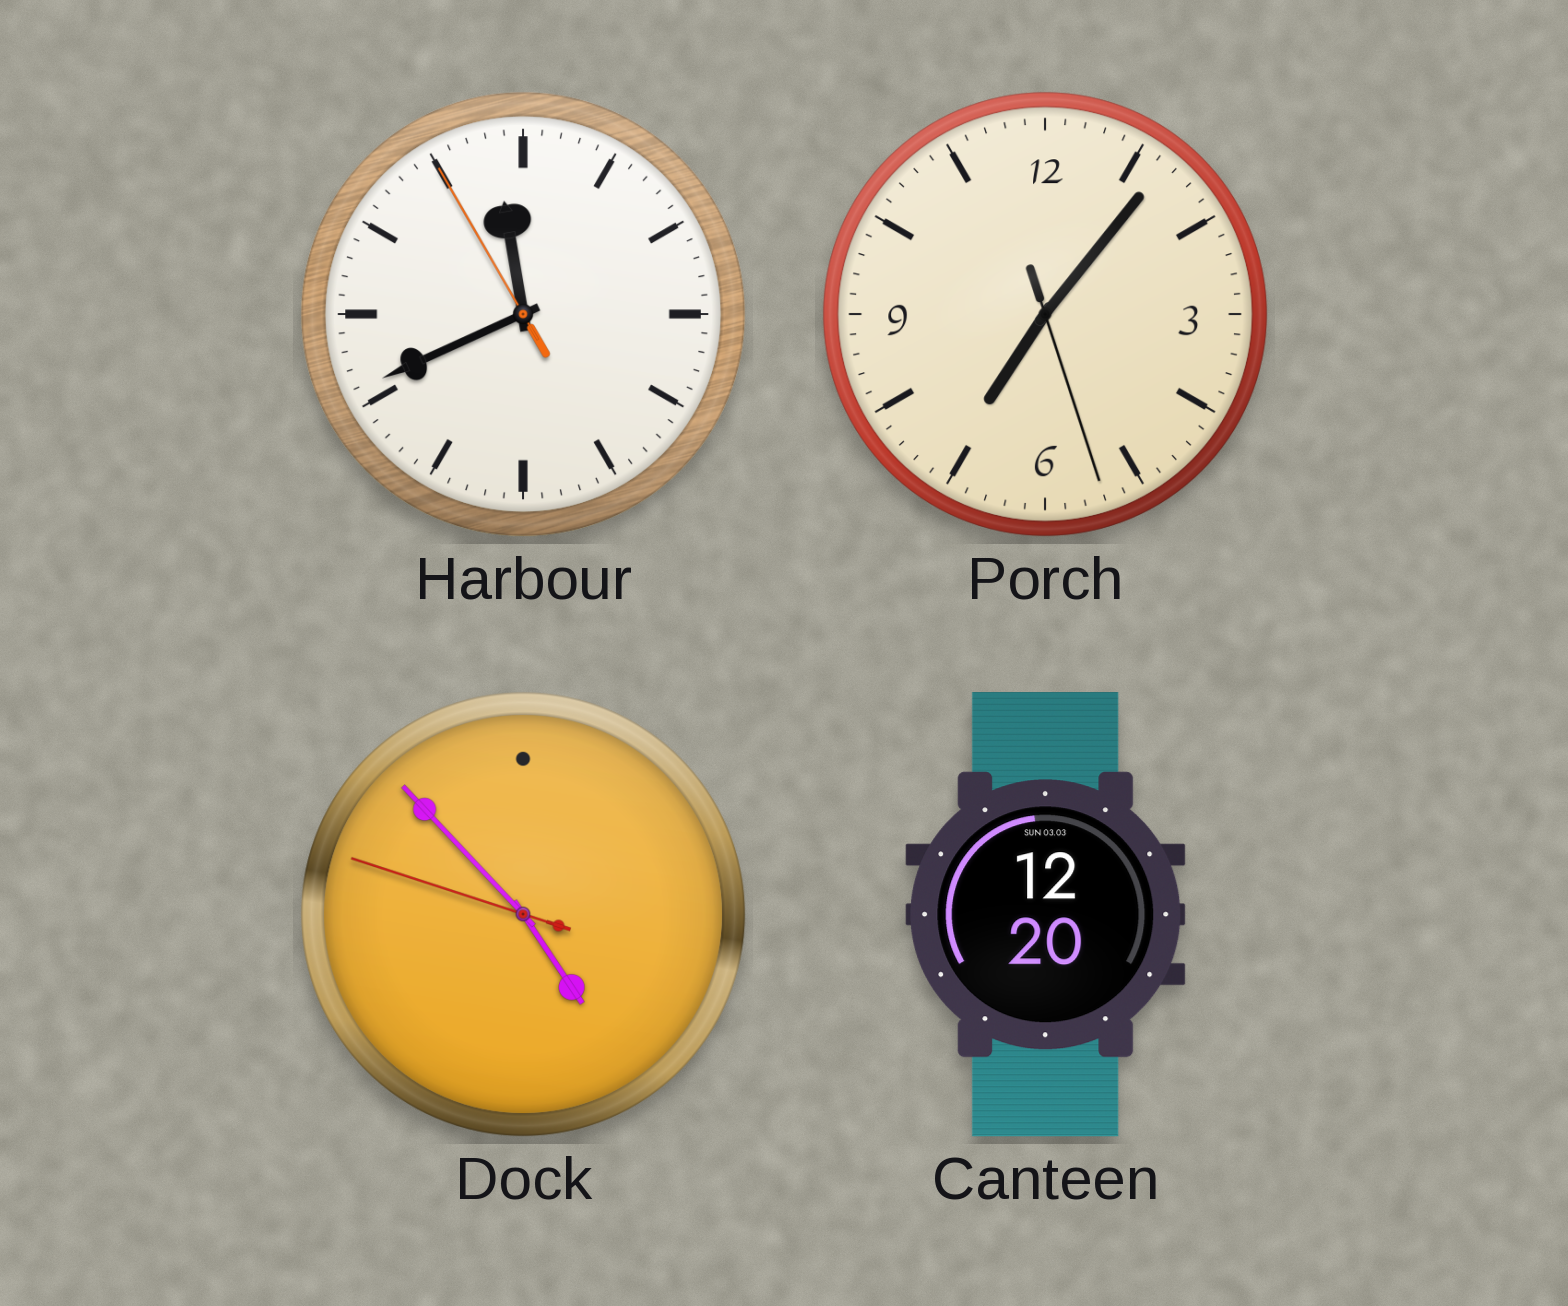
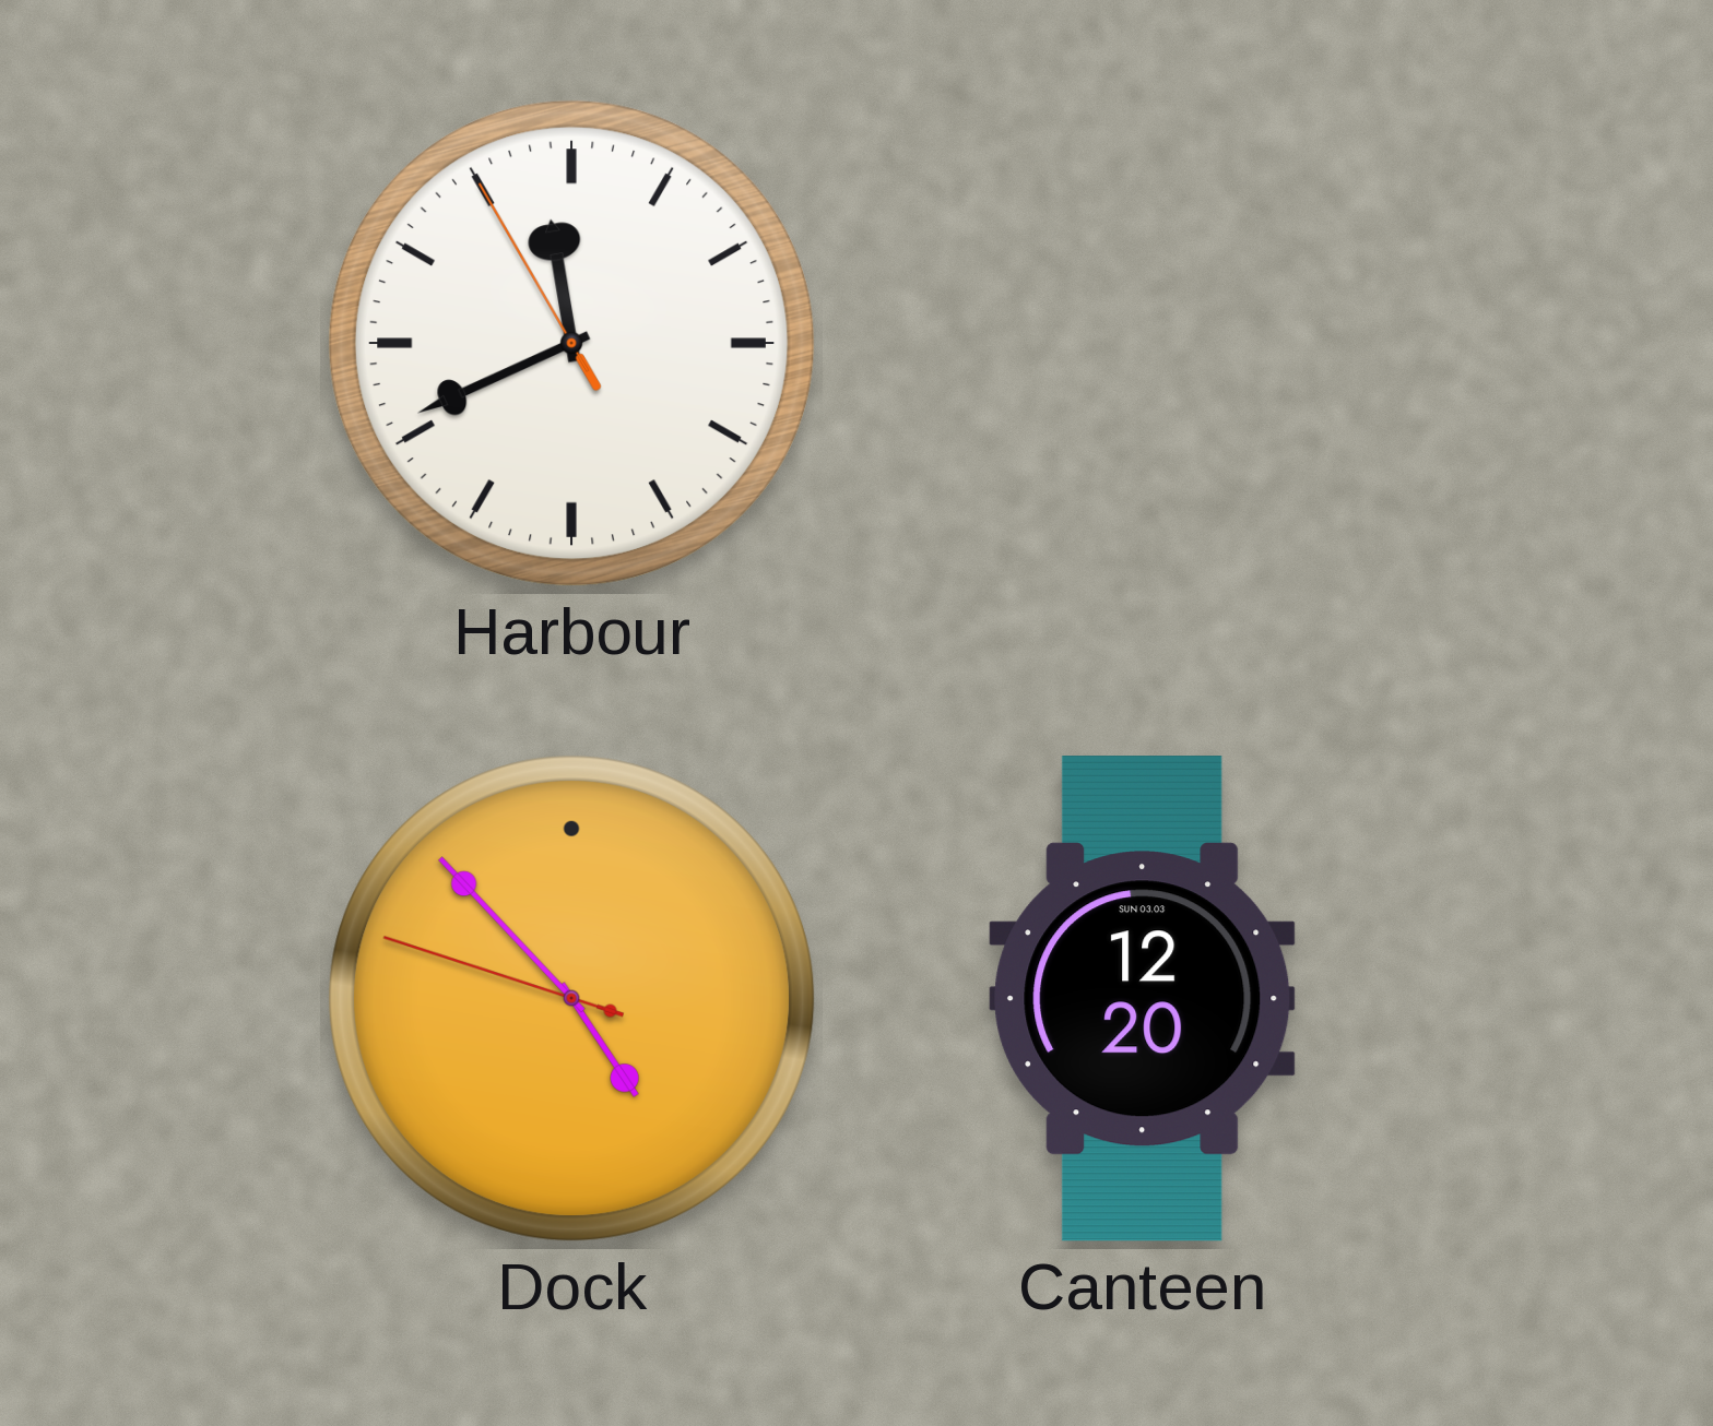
Porch: 7:06 -> none (1045, 314)
